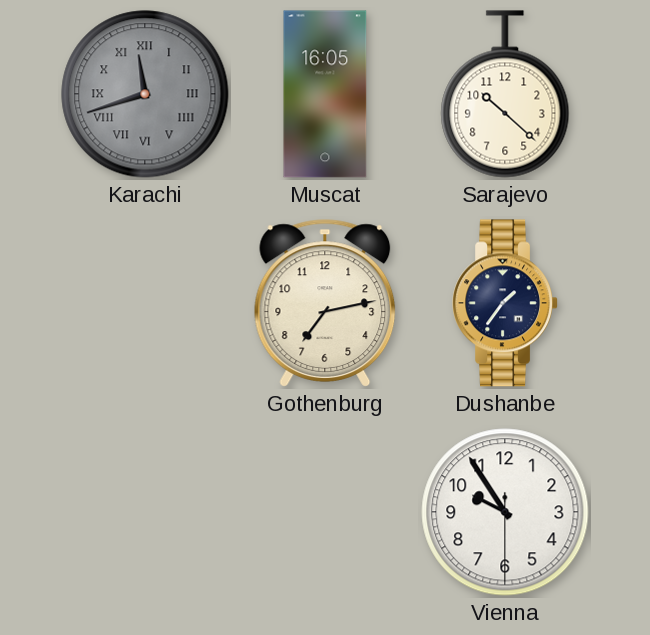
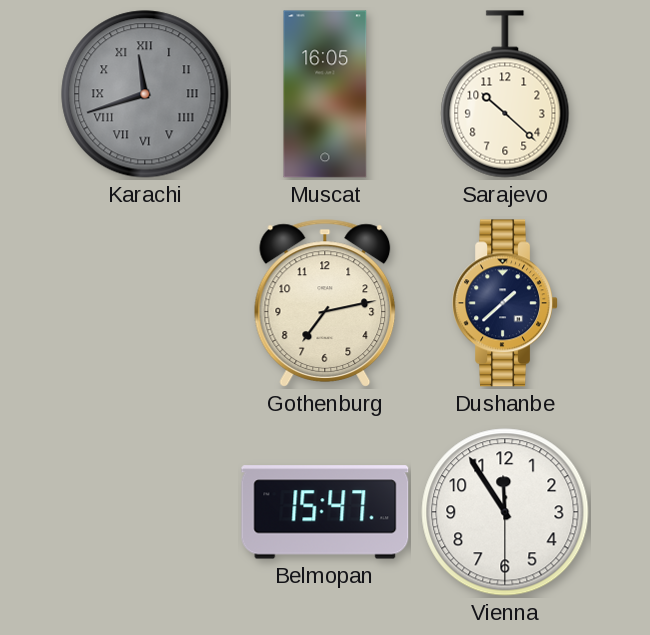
Dushanbe: 1:36 -> 1:38 (505, 303)
Belmopan: none -> 15:47 (325, 512)
Vienna: 9:54 -> 11:54 (505, 512)
